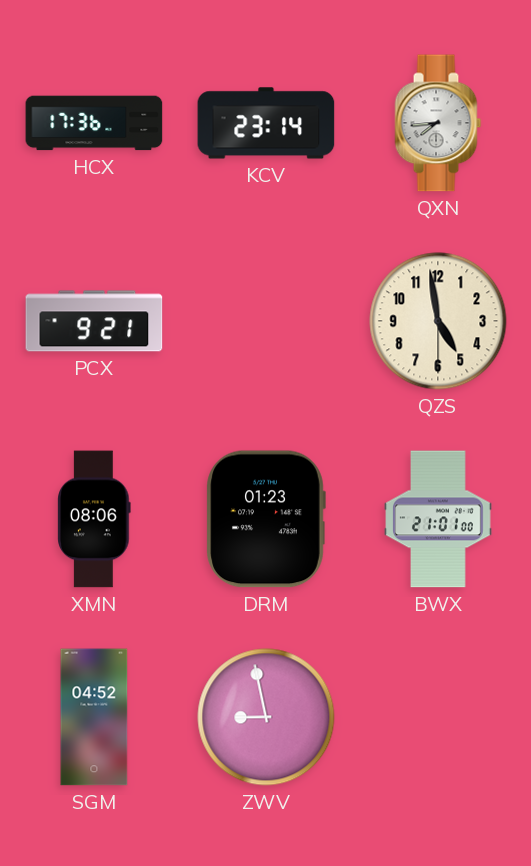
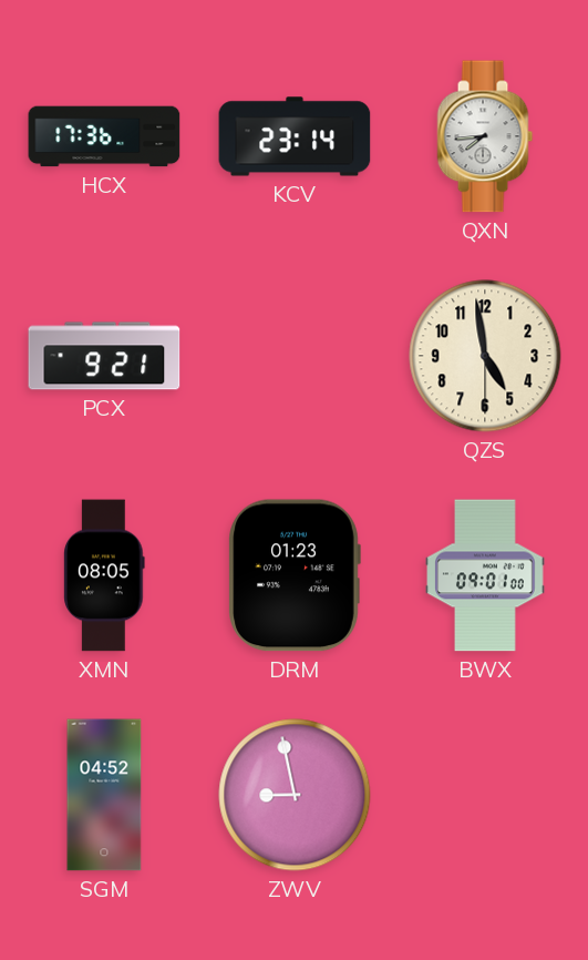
XMN: 08:06 -> 08:05 (104, 575)
BWX: 21:01 -> 09:01 (485, 575)
